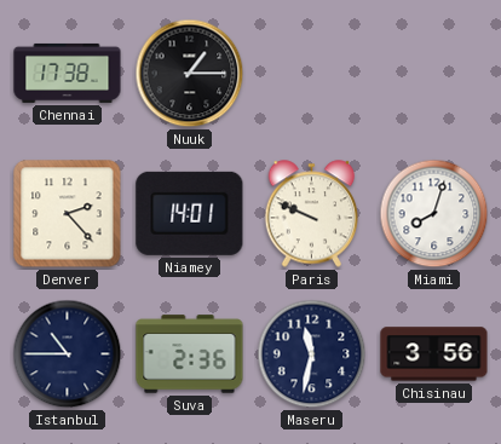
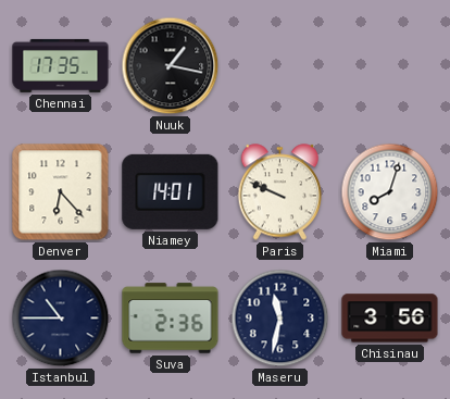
Chennai: 17:38 -> 17:35 (61, 65)
Nuuk: 1:15 -> 1:17 (171, 66)
Denver: 2:23 -> 6:23 (61, 192)
